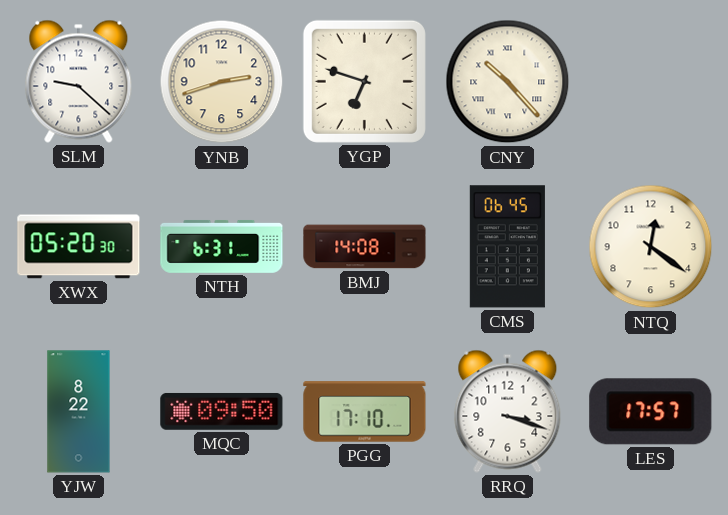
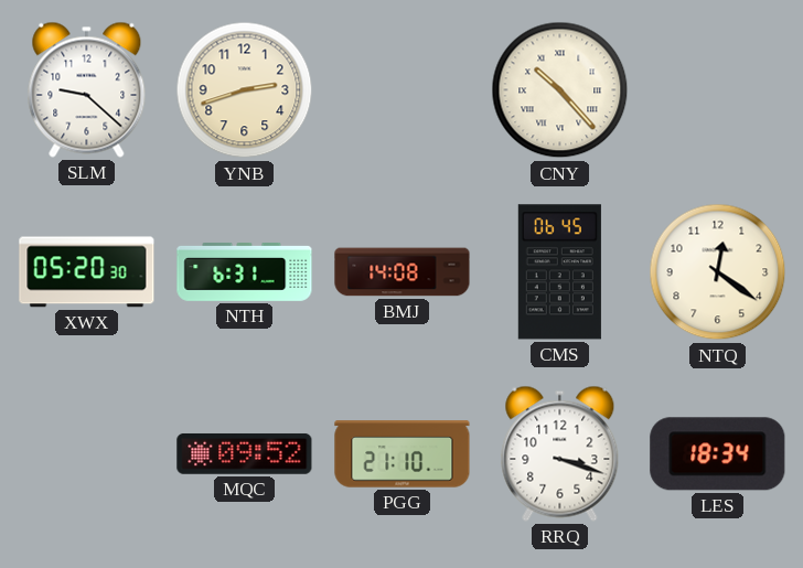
YGP: 6:48 -> none (364, 81)
YJW: 8:22 -> none (79, 412)
MQC: 09:50 -> 09:52 (245, 453)
PGG: 17:10 -> 21:10 (403, 454)
LES: 17:57 -> 18:34 (718, 454)
